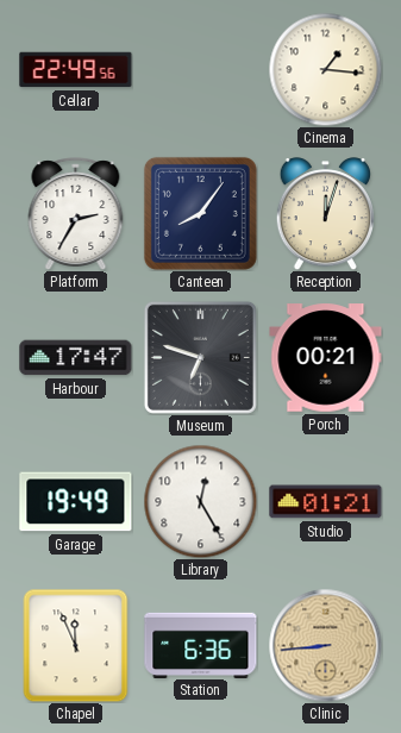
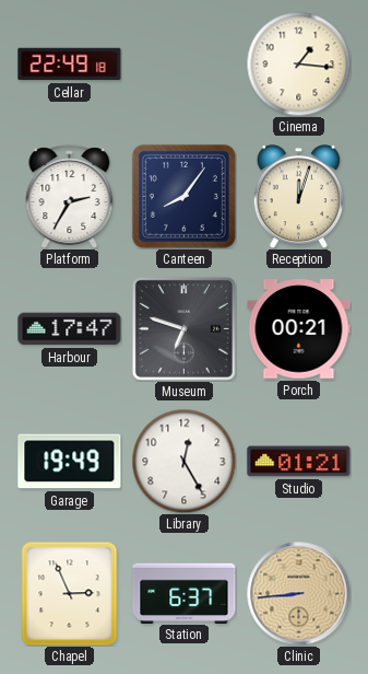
Cellar: 22:49:56 -> 22:49:18 (70, 65)
Chapel: 11:56 -> 2:56 (70, 593)
Station: 6:36 -> 6:37 (185, 593)
